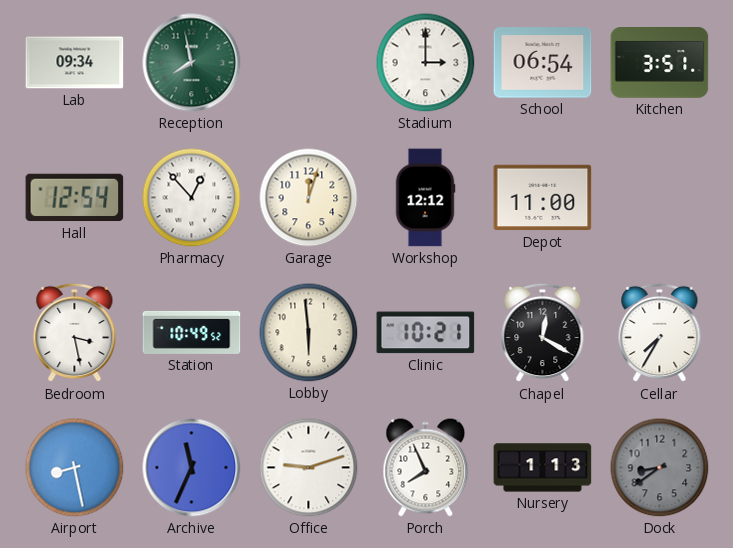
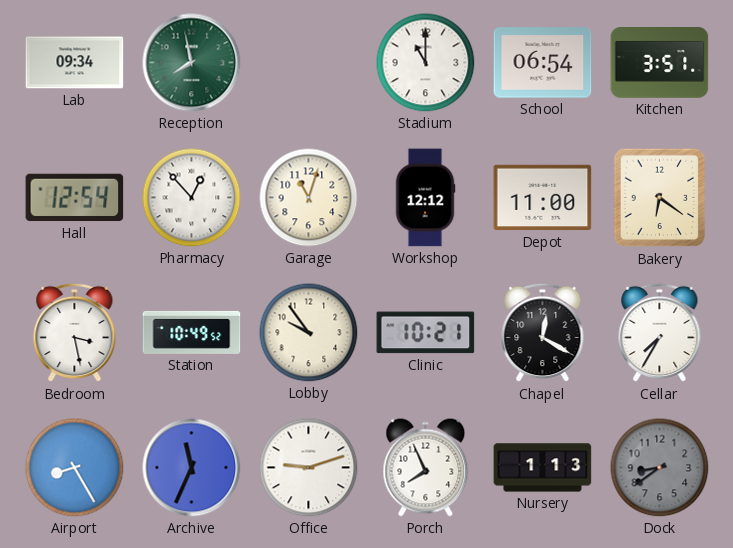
Stadium: 3:00 -> 11:00 (426, 63)
Garage: 12:03 -> 11:03 (309, 198)
Bakery: none -> 6:21 (660, 198)
Lobby: 5:59 -> 9:54 (309, 333)
Airport: 8:28 -> 8:25 (75, 468)
